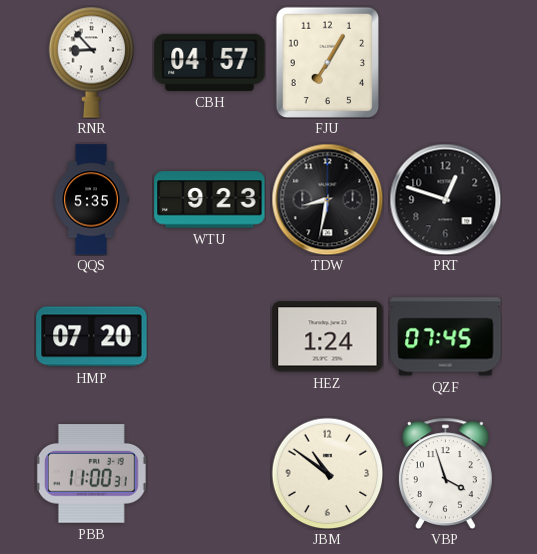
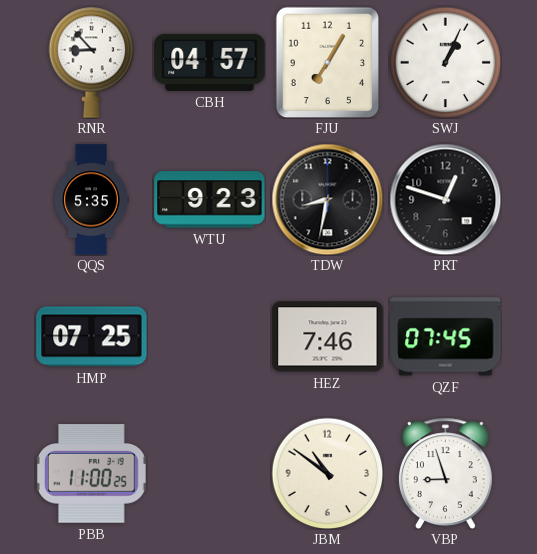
SWJ: none -> 1:04 (445, 62)
HMP: 07:20 -> 07:25 (92, 337)
HEZ: 1:24 -> 7:46 (328, 337)
PBB: 11:00:31 -> 11:00:25 (91, 474)
VBP: 3:57 -> 8:57 (445, 473)
